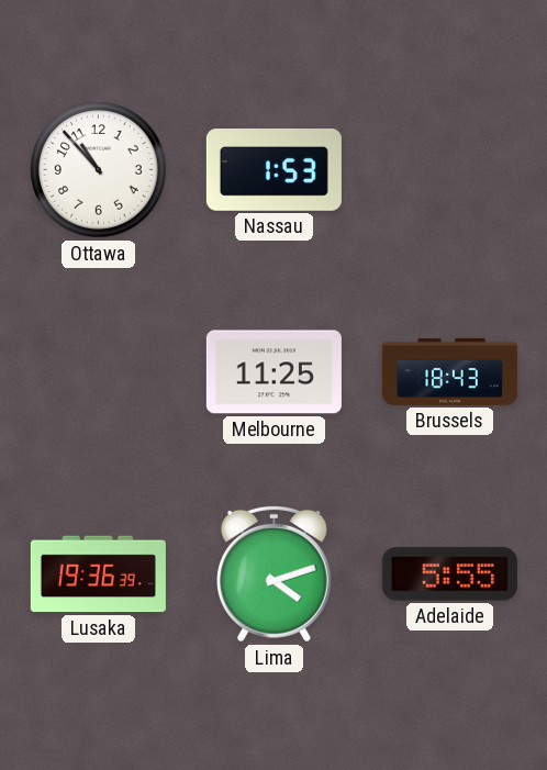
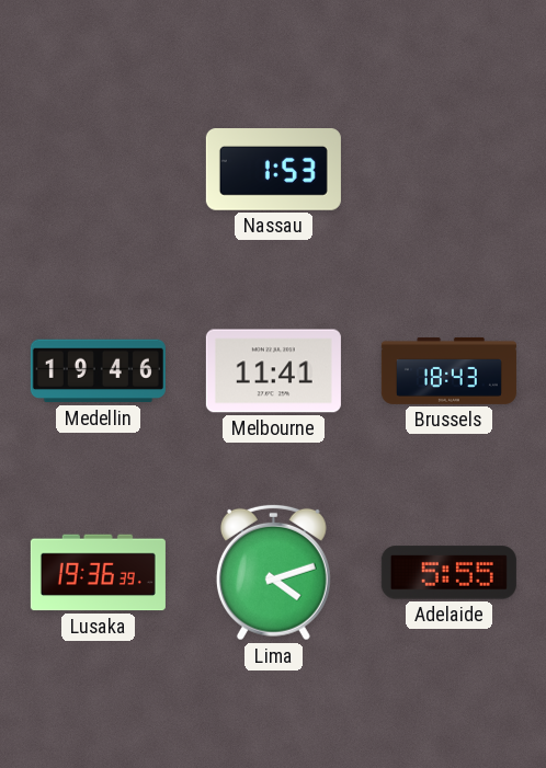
Ottawa: 10:53 -> none (99, 170)
Medellin: none -> 19:46 (98, 371)
Melbourne: 11:25 -> 11:41 (273, 371)
